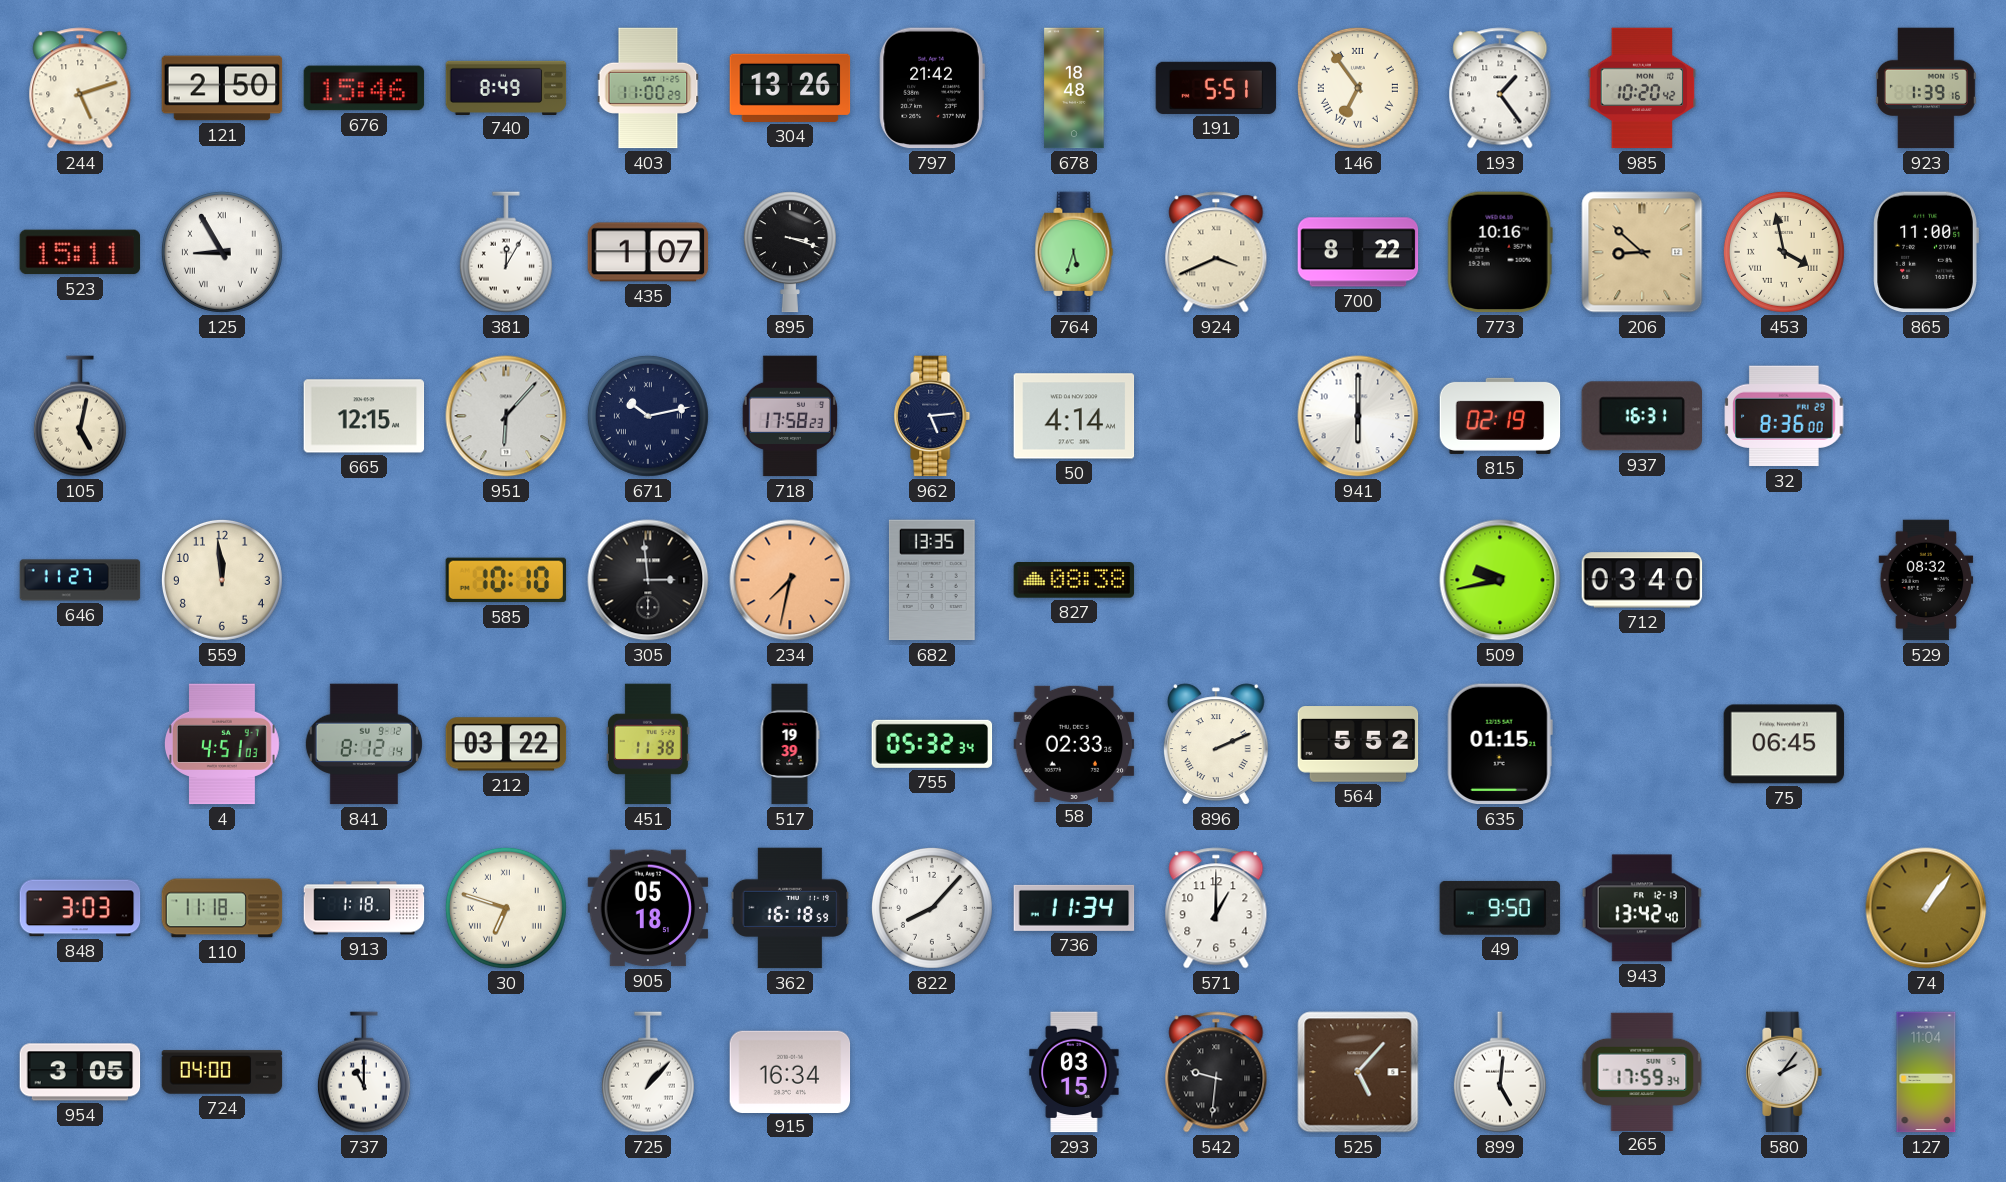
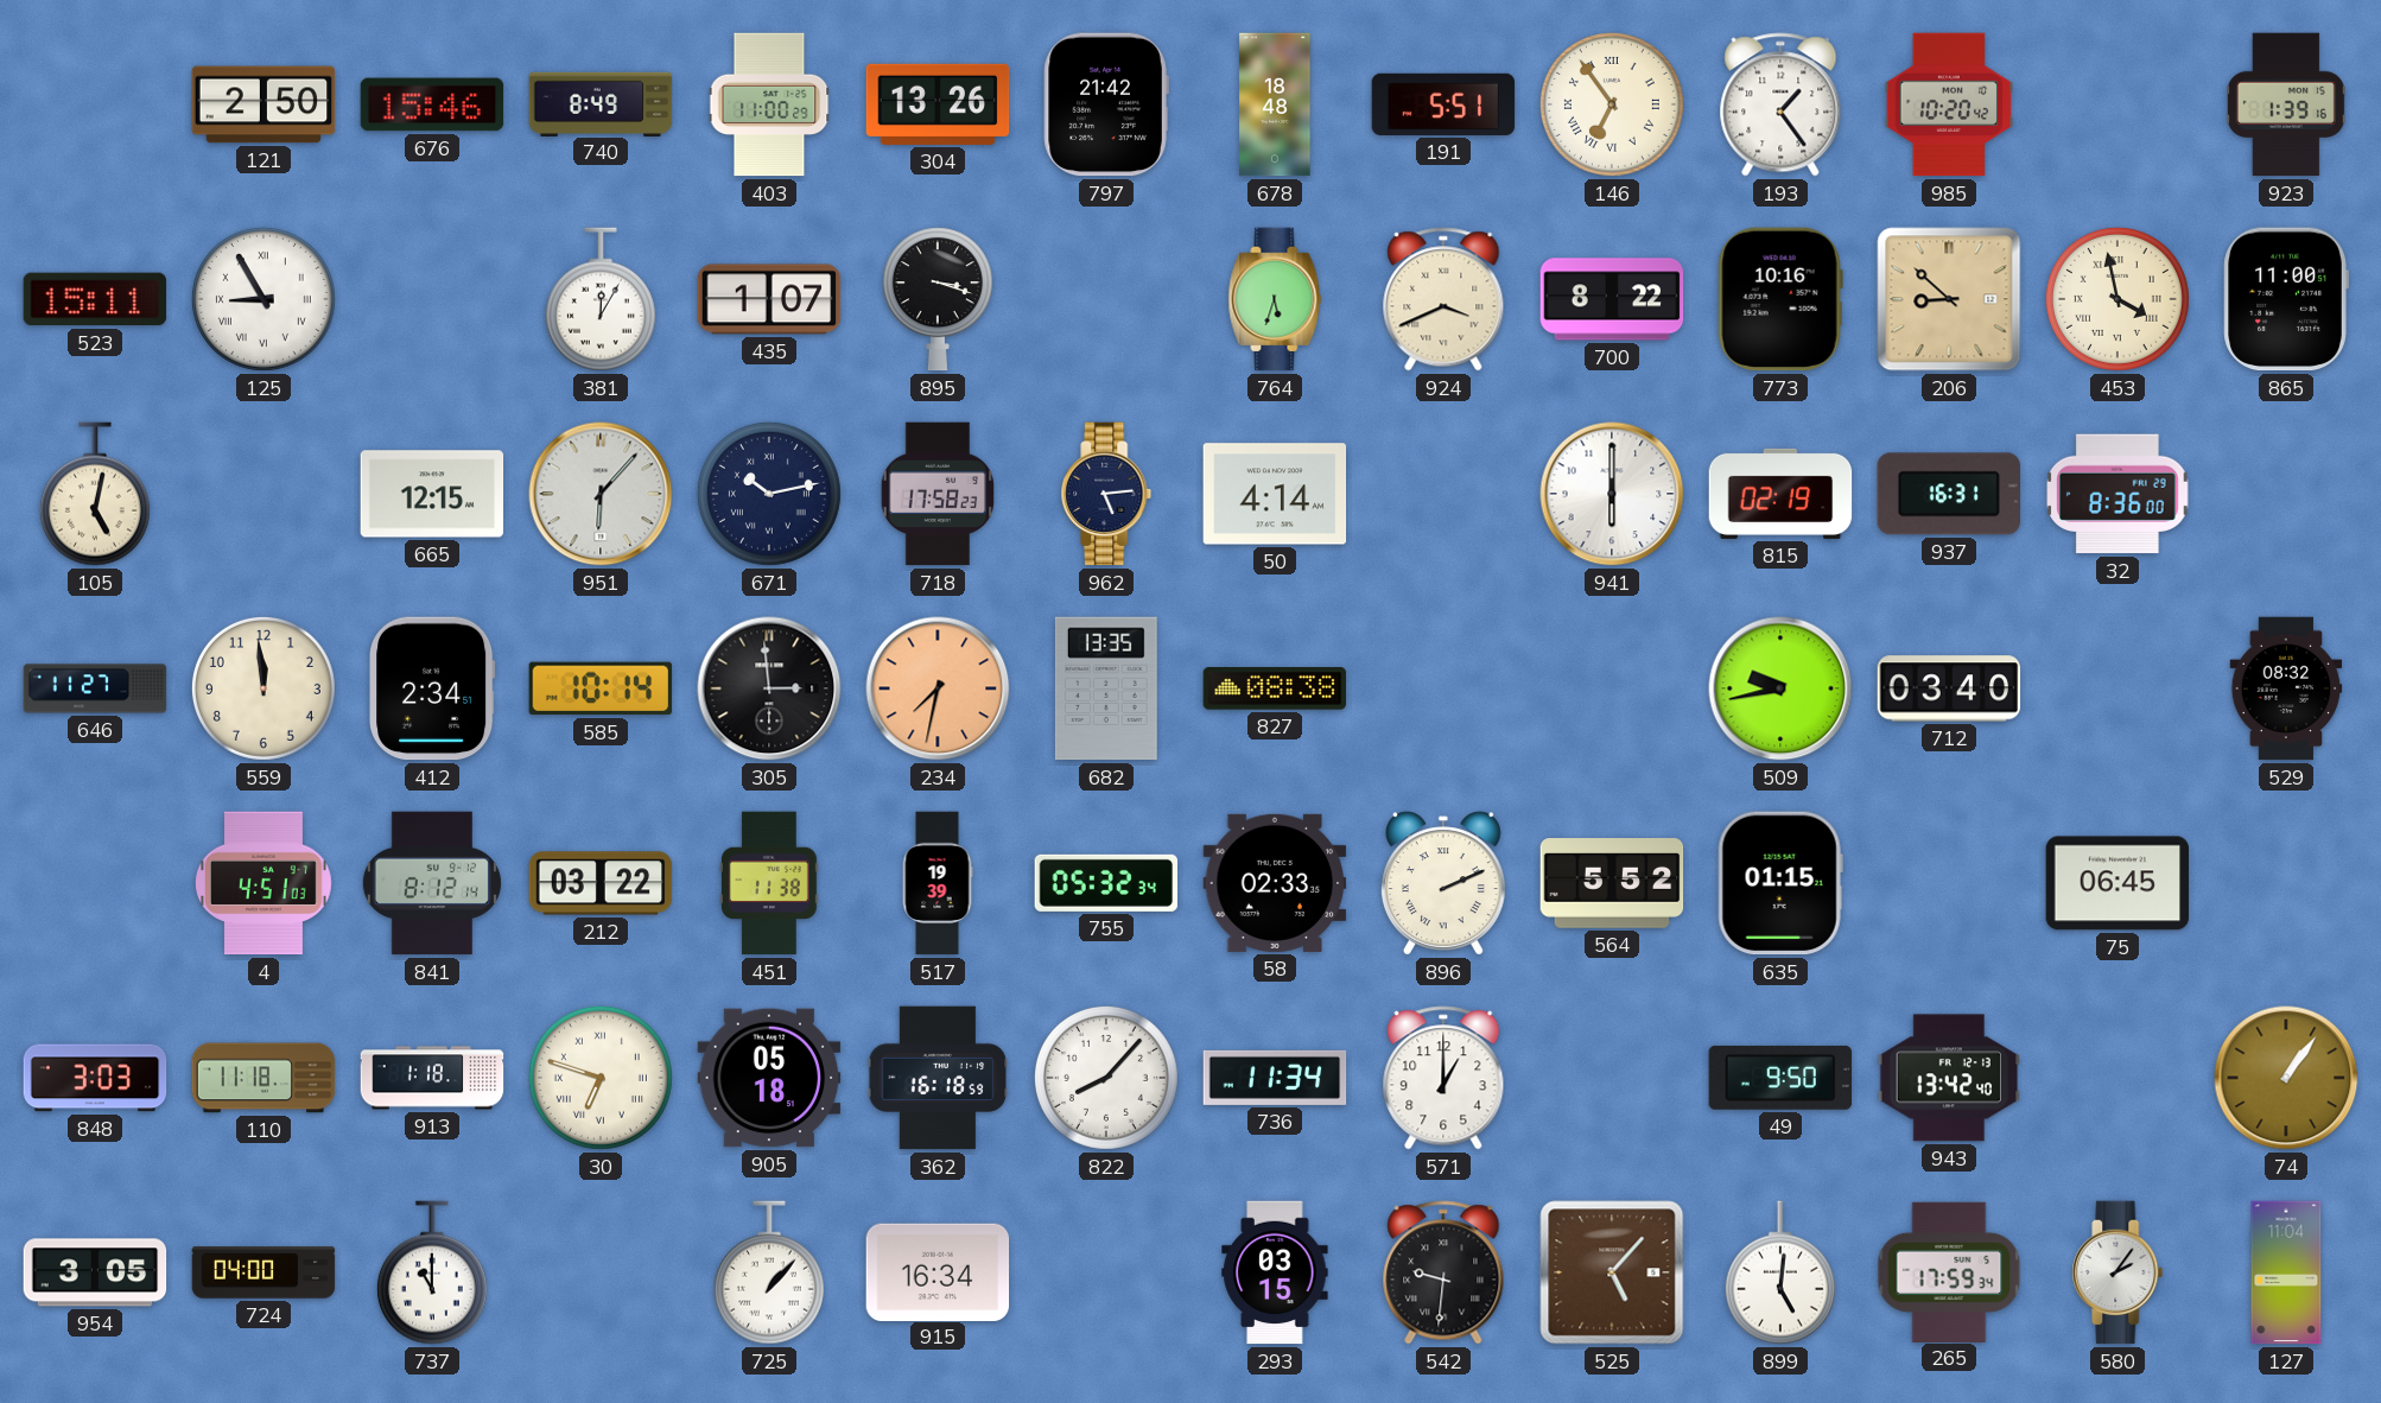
244: 5:12 -> none (80, 88)
412: none -> 2:34 (433, 688)
585: 10:10 -> 10:14 (601, 688)
